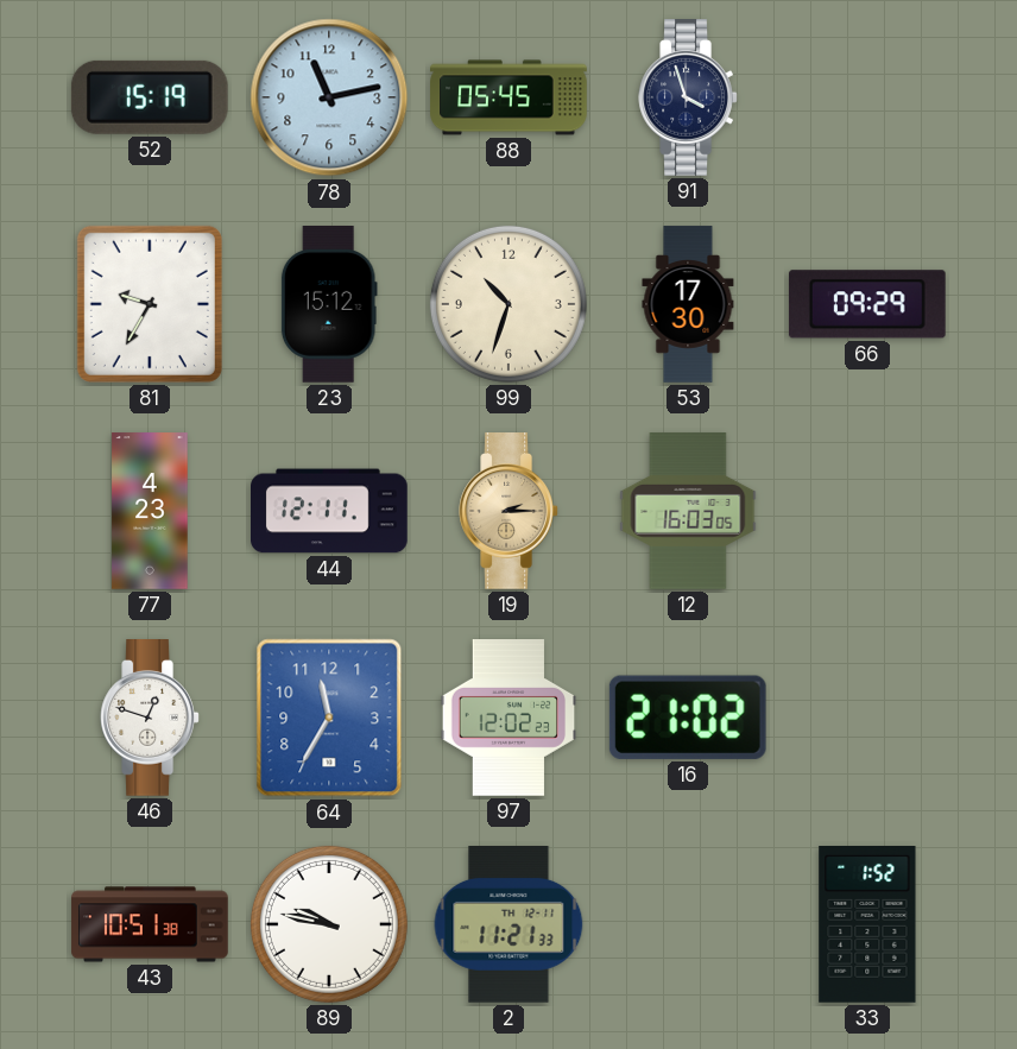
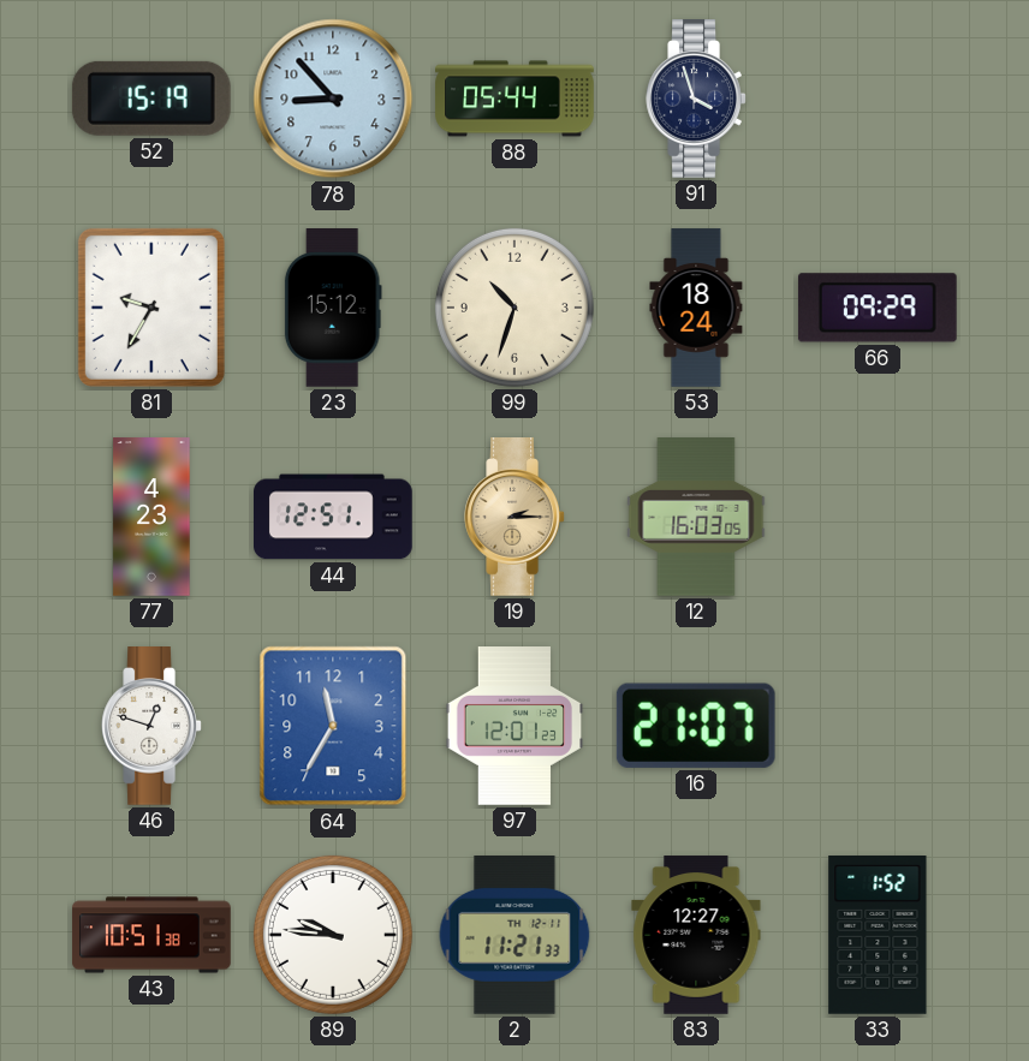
78: 11:13 -> 8:53 (333, 99)
88: 05:45 -> 05:44 (514, 99)
53: 17:30 -> 18:24 (696, 308)
44: 12:11 -> 12:51 (334, 517)
97: 12:02 -> 12:01 (514, 726)
16: 21:02 -> 21:07 (696, 726)
89: 9:47 -> 9:46 (333, 935)
83: none -> 12:27 (696, 935)
